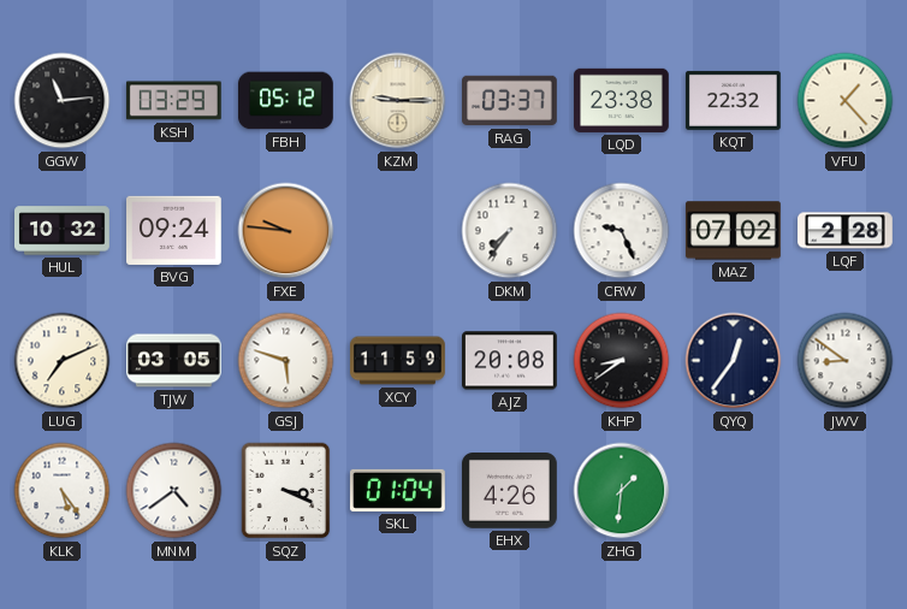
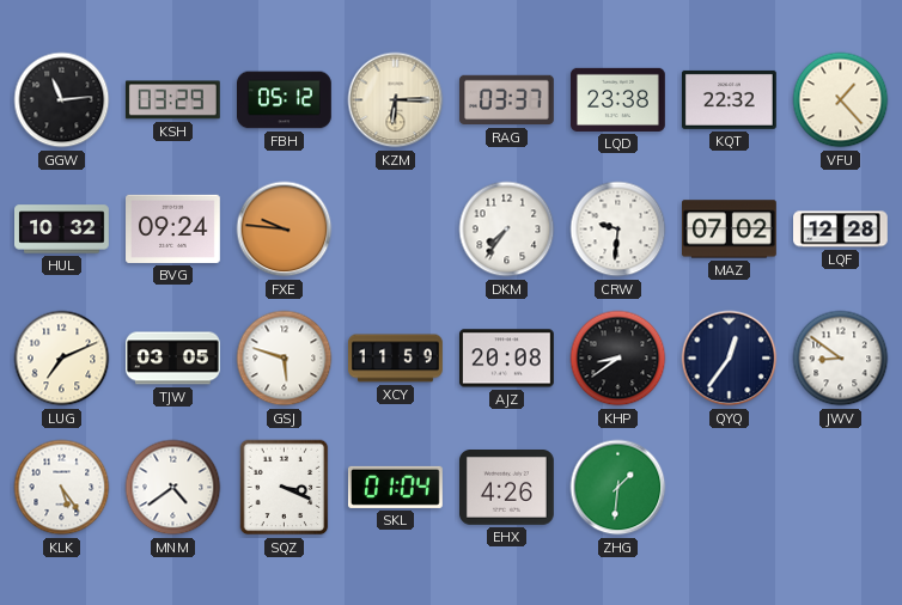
KZM: 9:15 -> 6:15 (396, 100)
CRW: 9:26 -> 9:31 (618, 230)
LQF: 2:28 -> 12:28 (841, 230)
